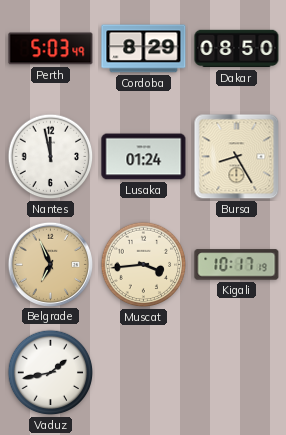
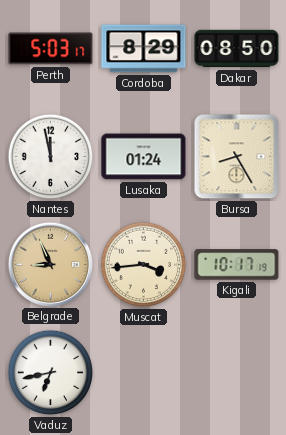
Perth: 5:03:49 -> 5:03:17 (51, 49)
Belgrade: 6:56 -> 8:56 (50, 264)
Vaduz: 1:43 -> 6:43 (51, 373)
